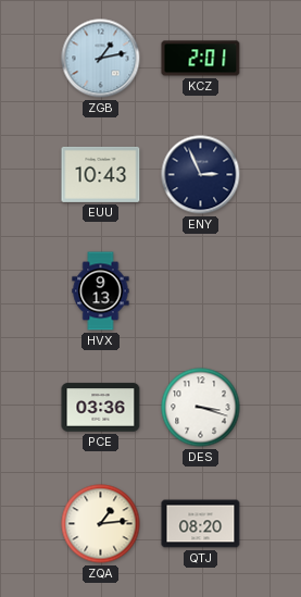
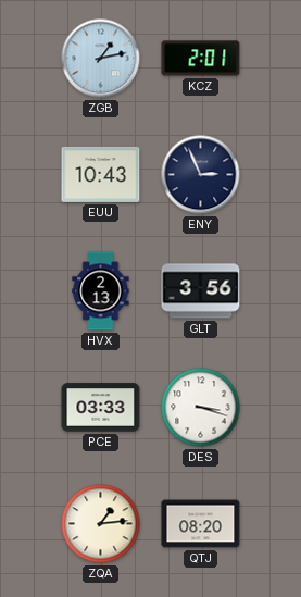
HVX: 9:13 -> 2:13 (101, 291)
GLT: none -> 3:56 (201, 291)
PCE: 03:36 -> 03:33 (101, 408)
